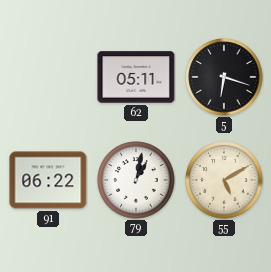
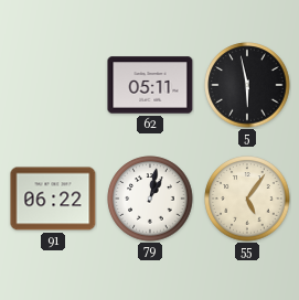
5: 6:18 -> 5:58 (247, 85)
55: 5:10 -> 5:06 (247, 199)
